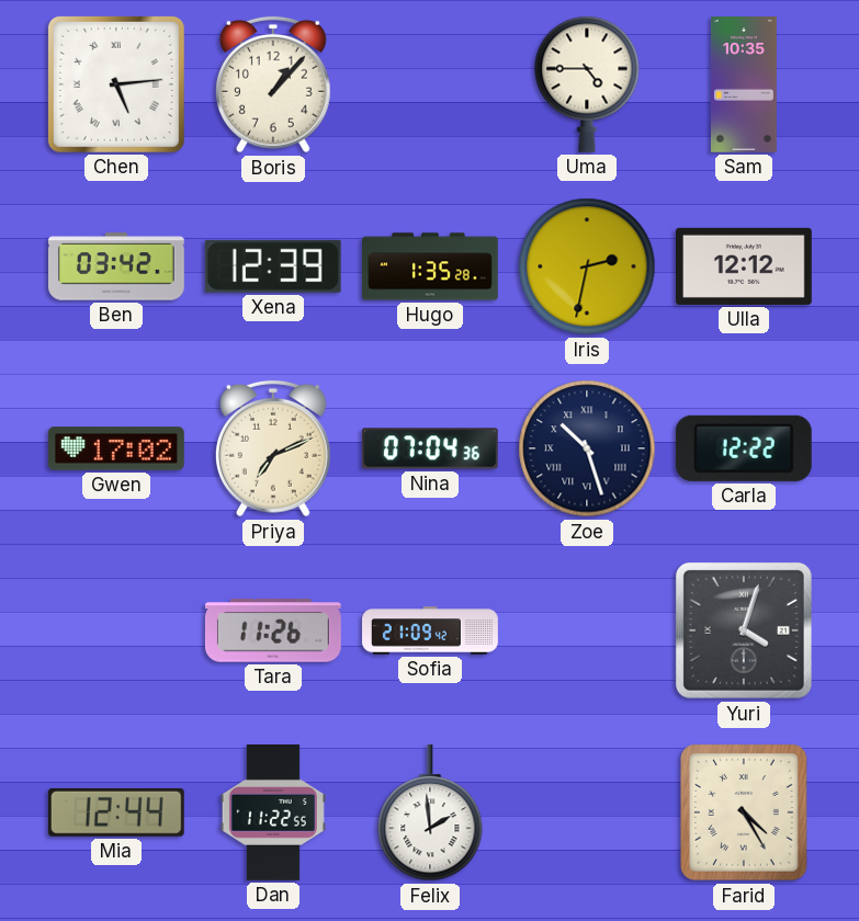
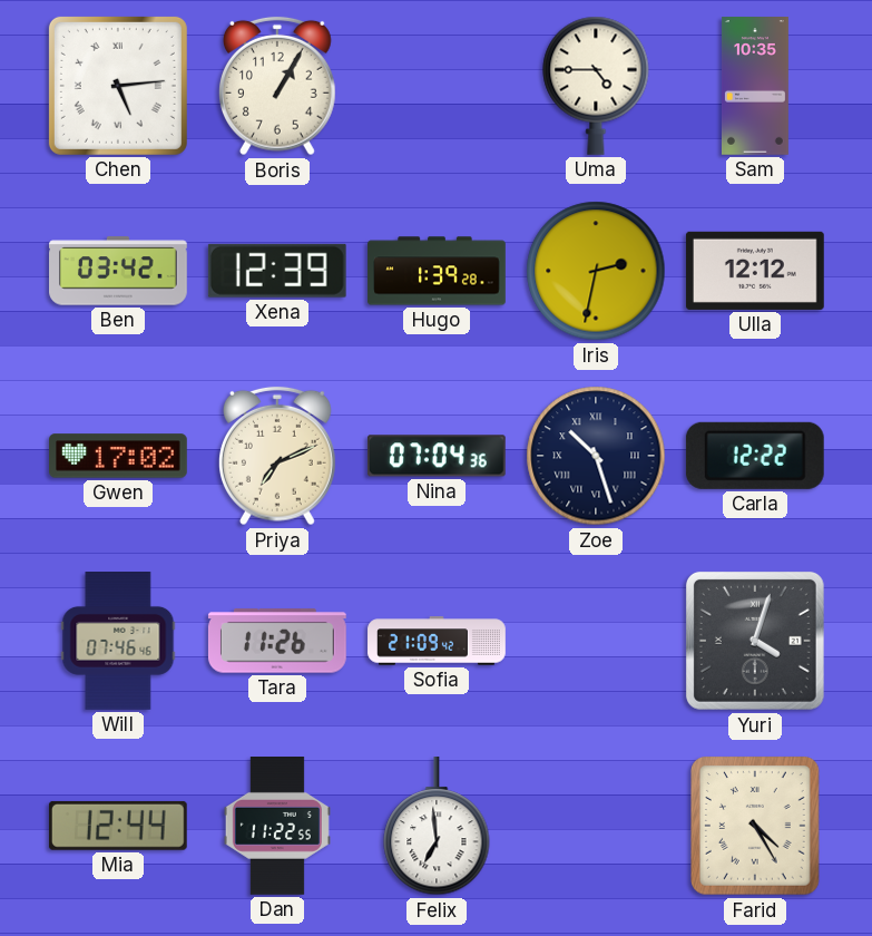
Boris: 1:07 -> 1:05 (277, 86)
Hugo: 1:35 -> 1:39 (437, 271)
Will: none -> 07:46 (118, 642)
Felix: 1:59 -> 6:59 (437, 826)
